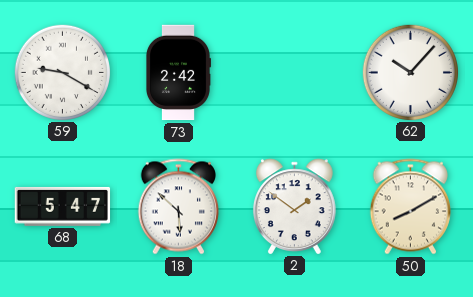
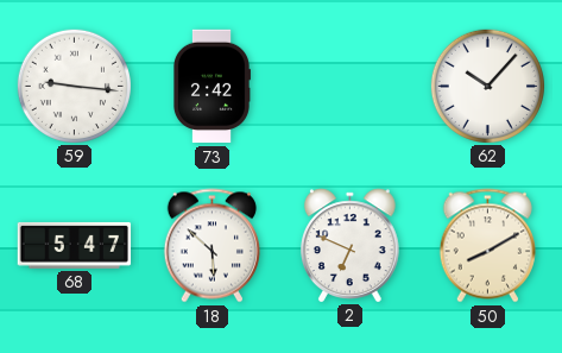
59: 9:20 -> 9:16 (74, 86)
2: 1:51 -> 6:49 (349, 245)
